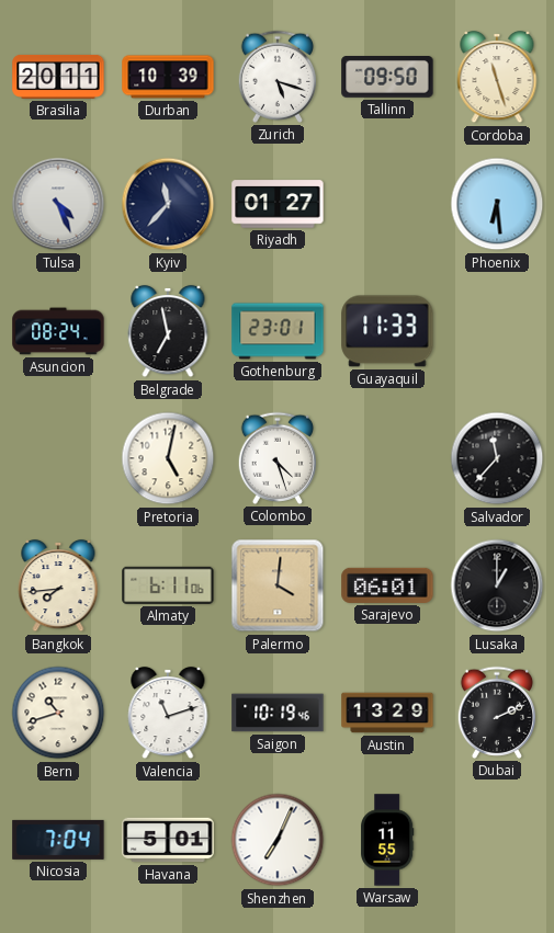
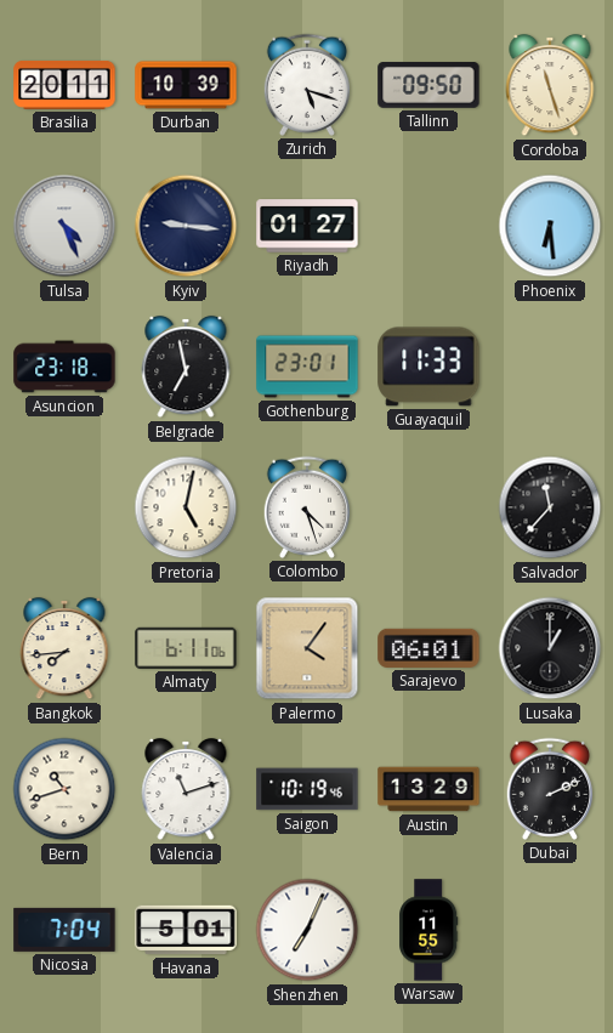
Kyiv: 11:37 -> 9:16 (186, 226)
Asuncion: 08:24 -> 23:18 (64, 367)
Palermo: 4:01 -> 4:06 (307, 648)
